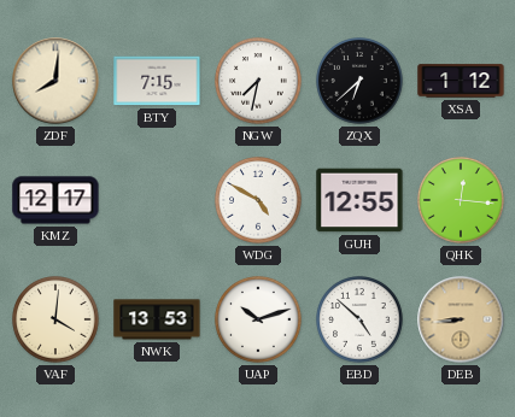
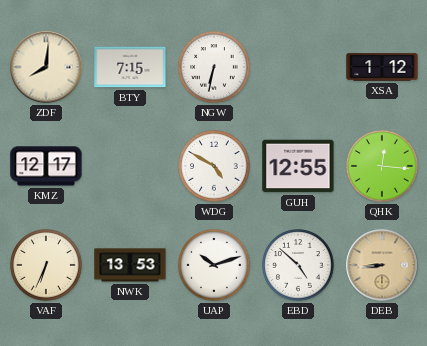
NGW: 7:32 -> 6:32 (214, 67)
ZQX: 6:38 -> none (359, 81)
VAF: 4:01 -> 6:34 (46, 265)
